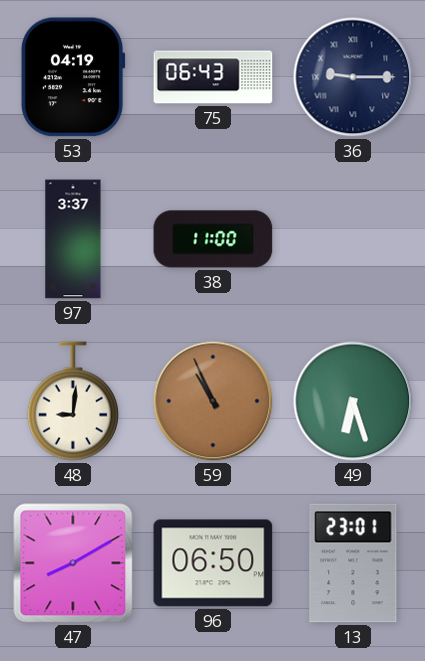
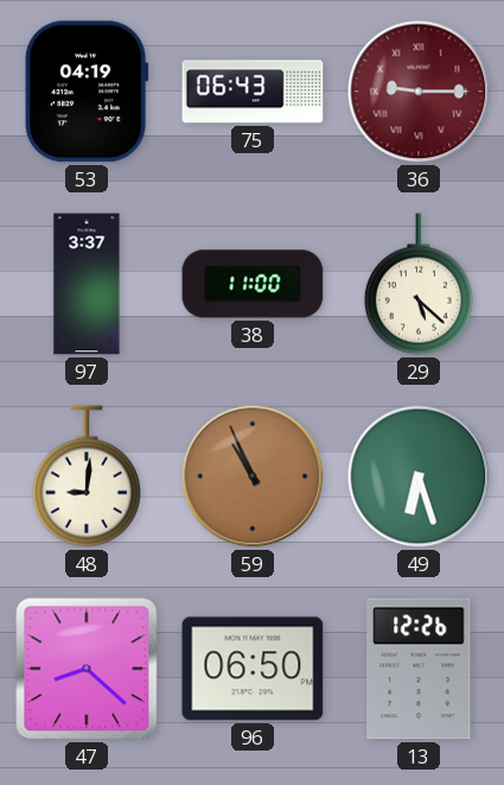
36 dial: navy -> burgundy (419, 91)
29: none -> 5:22 (419, 284)
47: 8:10 -> 8:22 (87, 669)
13: 23:01 -> 12:26 (419, 669)
